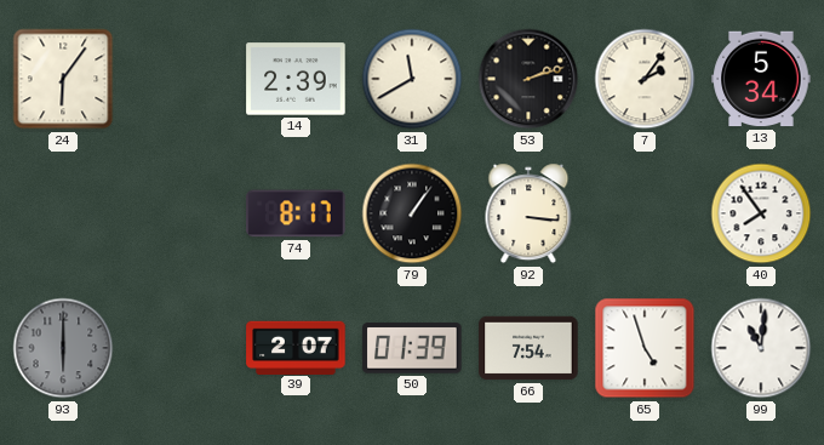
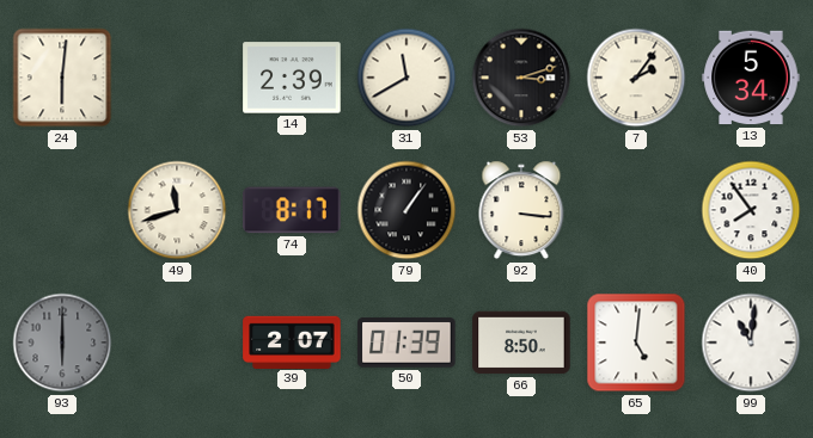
24: 6:06 -> 6:01 (62, 78)
53: 2:12 -> 3:12 (521, 78)
49: none -> 11:42 (177, 210)
66: 7:54 -> 8:50 (521, 343)
65: 4:57 -> 5:01 (636, 343)
